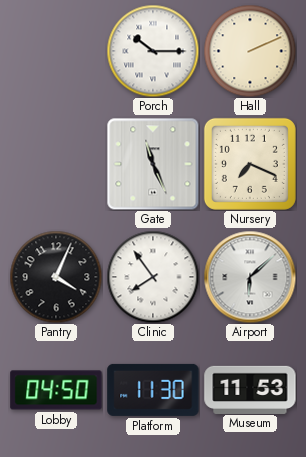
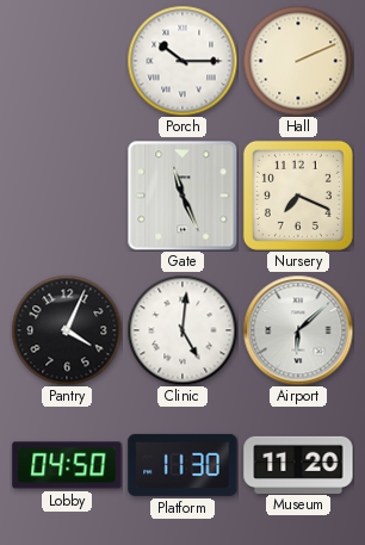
Clinic: 7:54 -> 5:01 (182, 330)
Museum: 11:53 -> 11:20 (298, 464)
